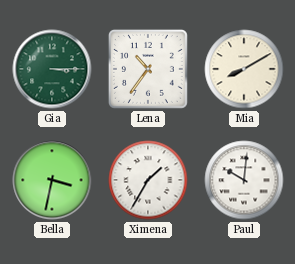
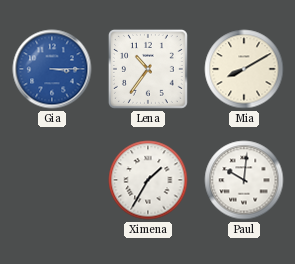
Gia dial: green -> blue (52, 69)
Bella: 3:32 -> none (52, 180)
